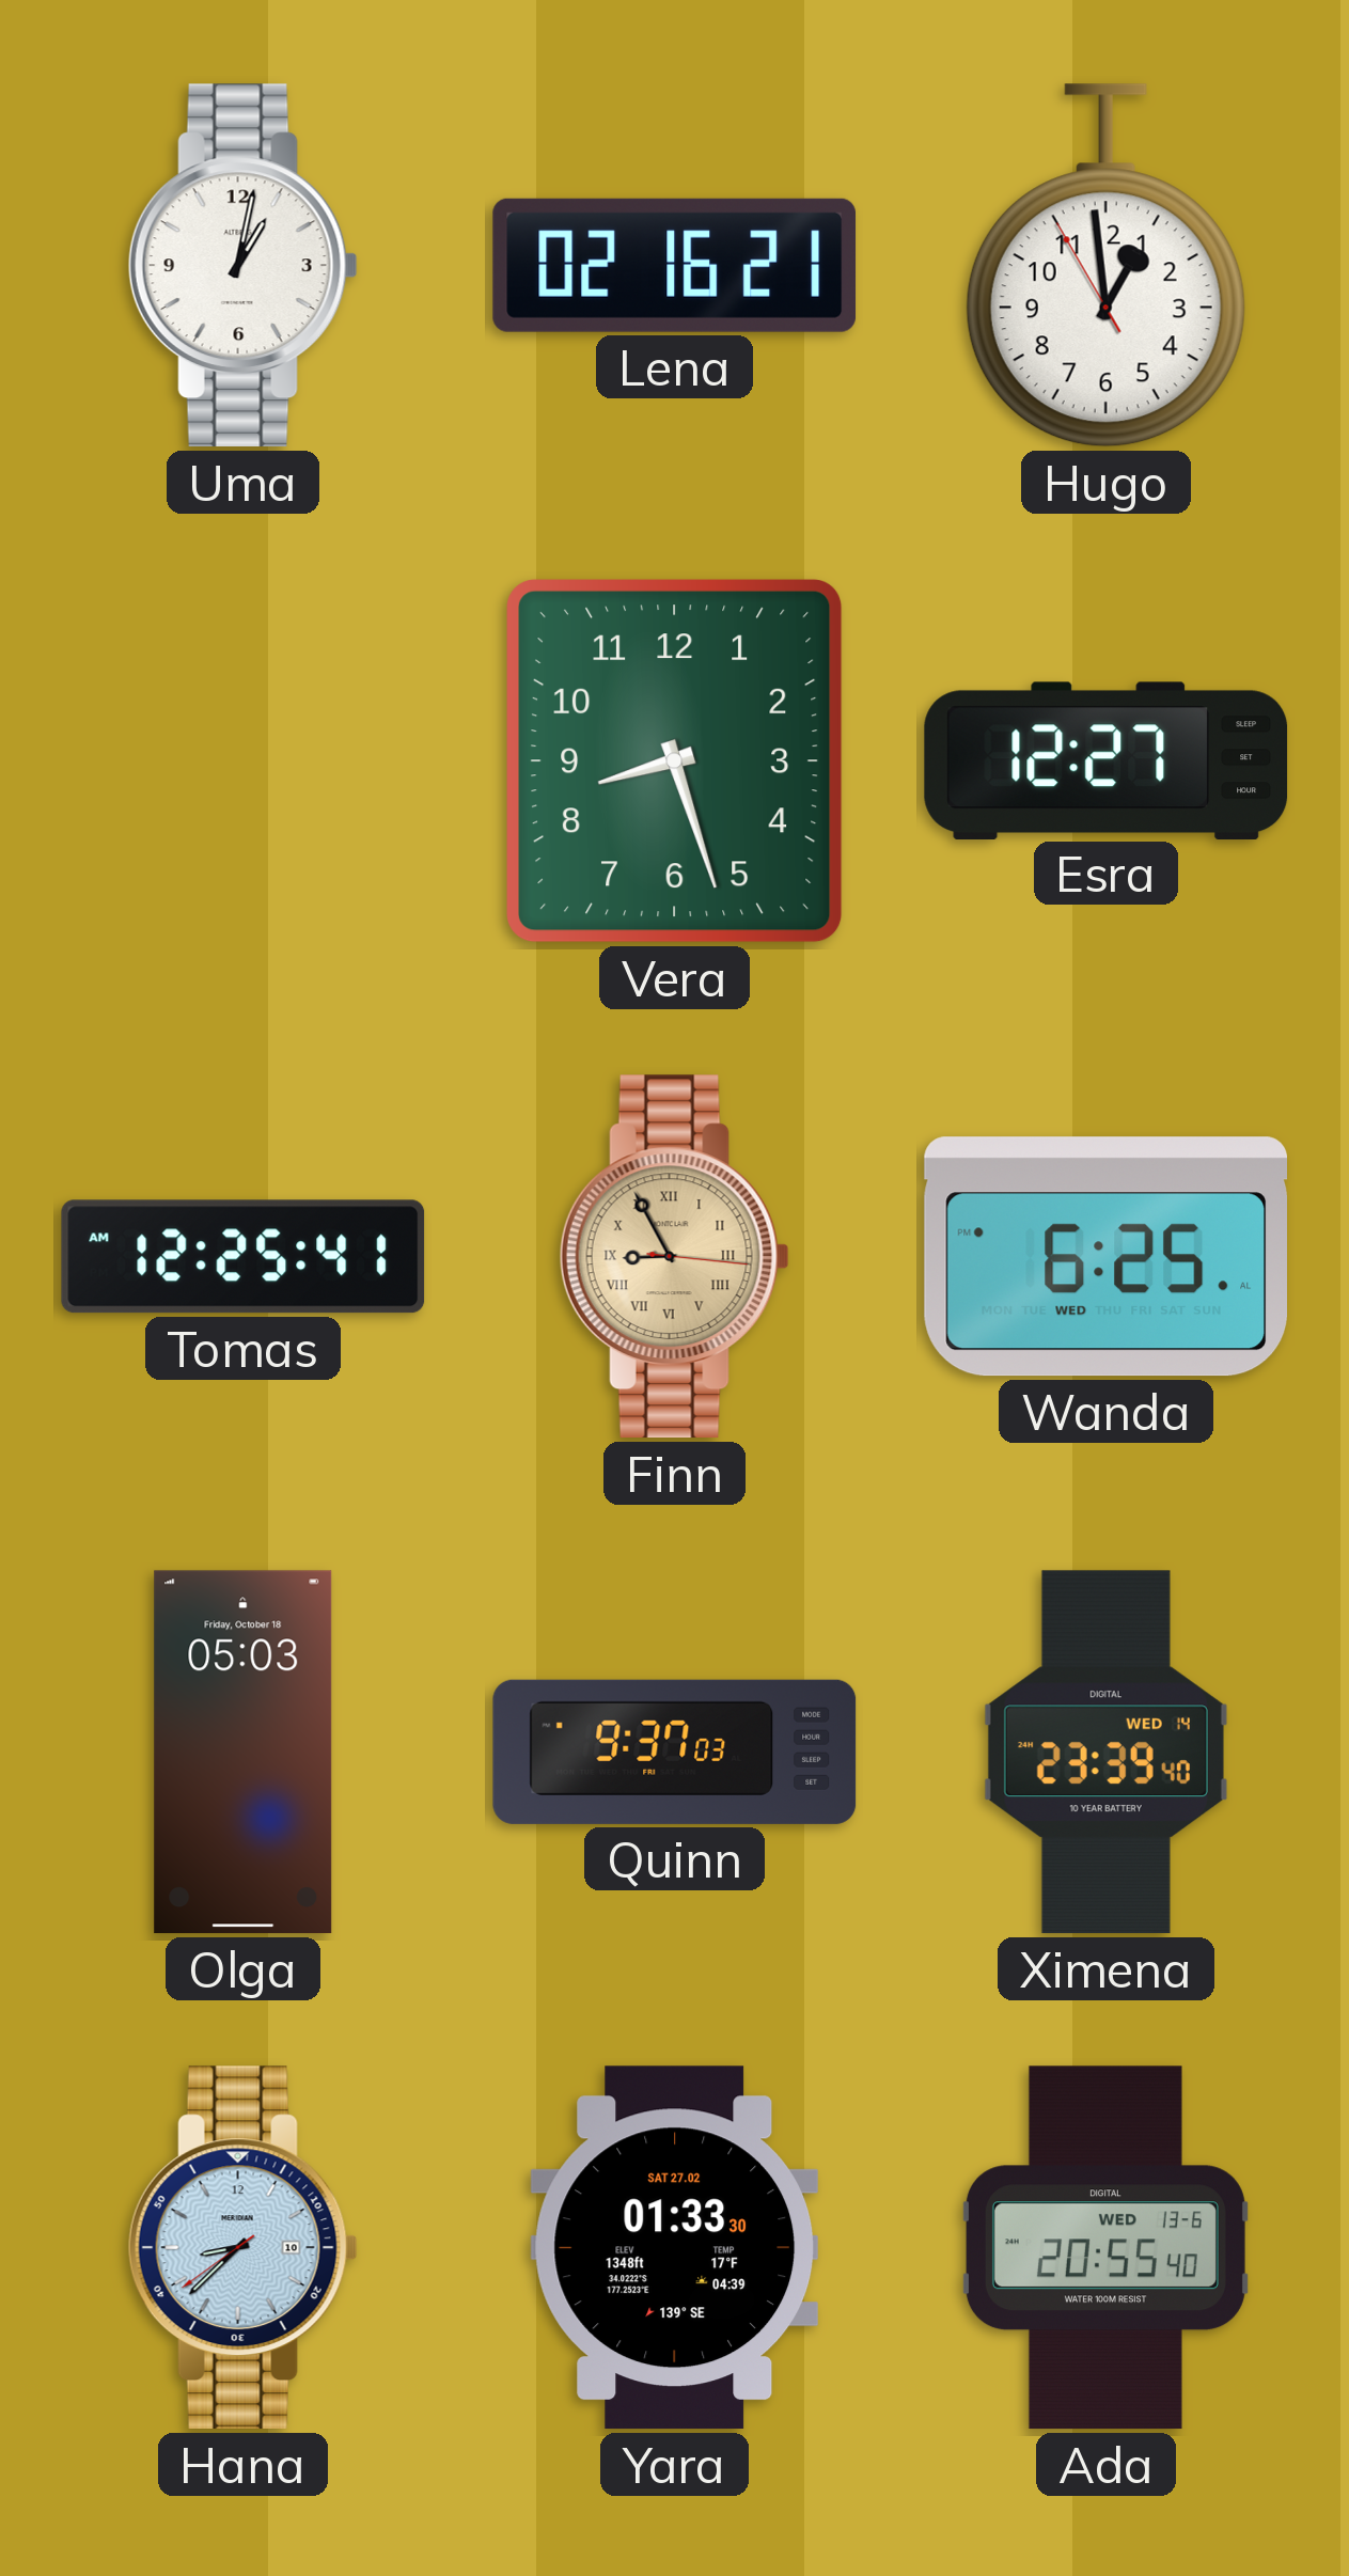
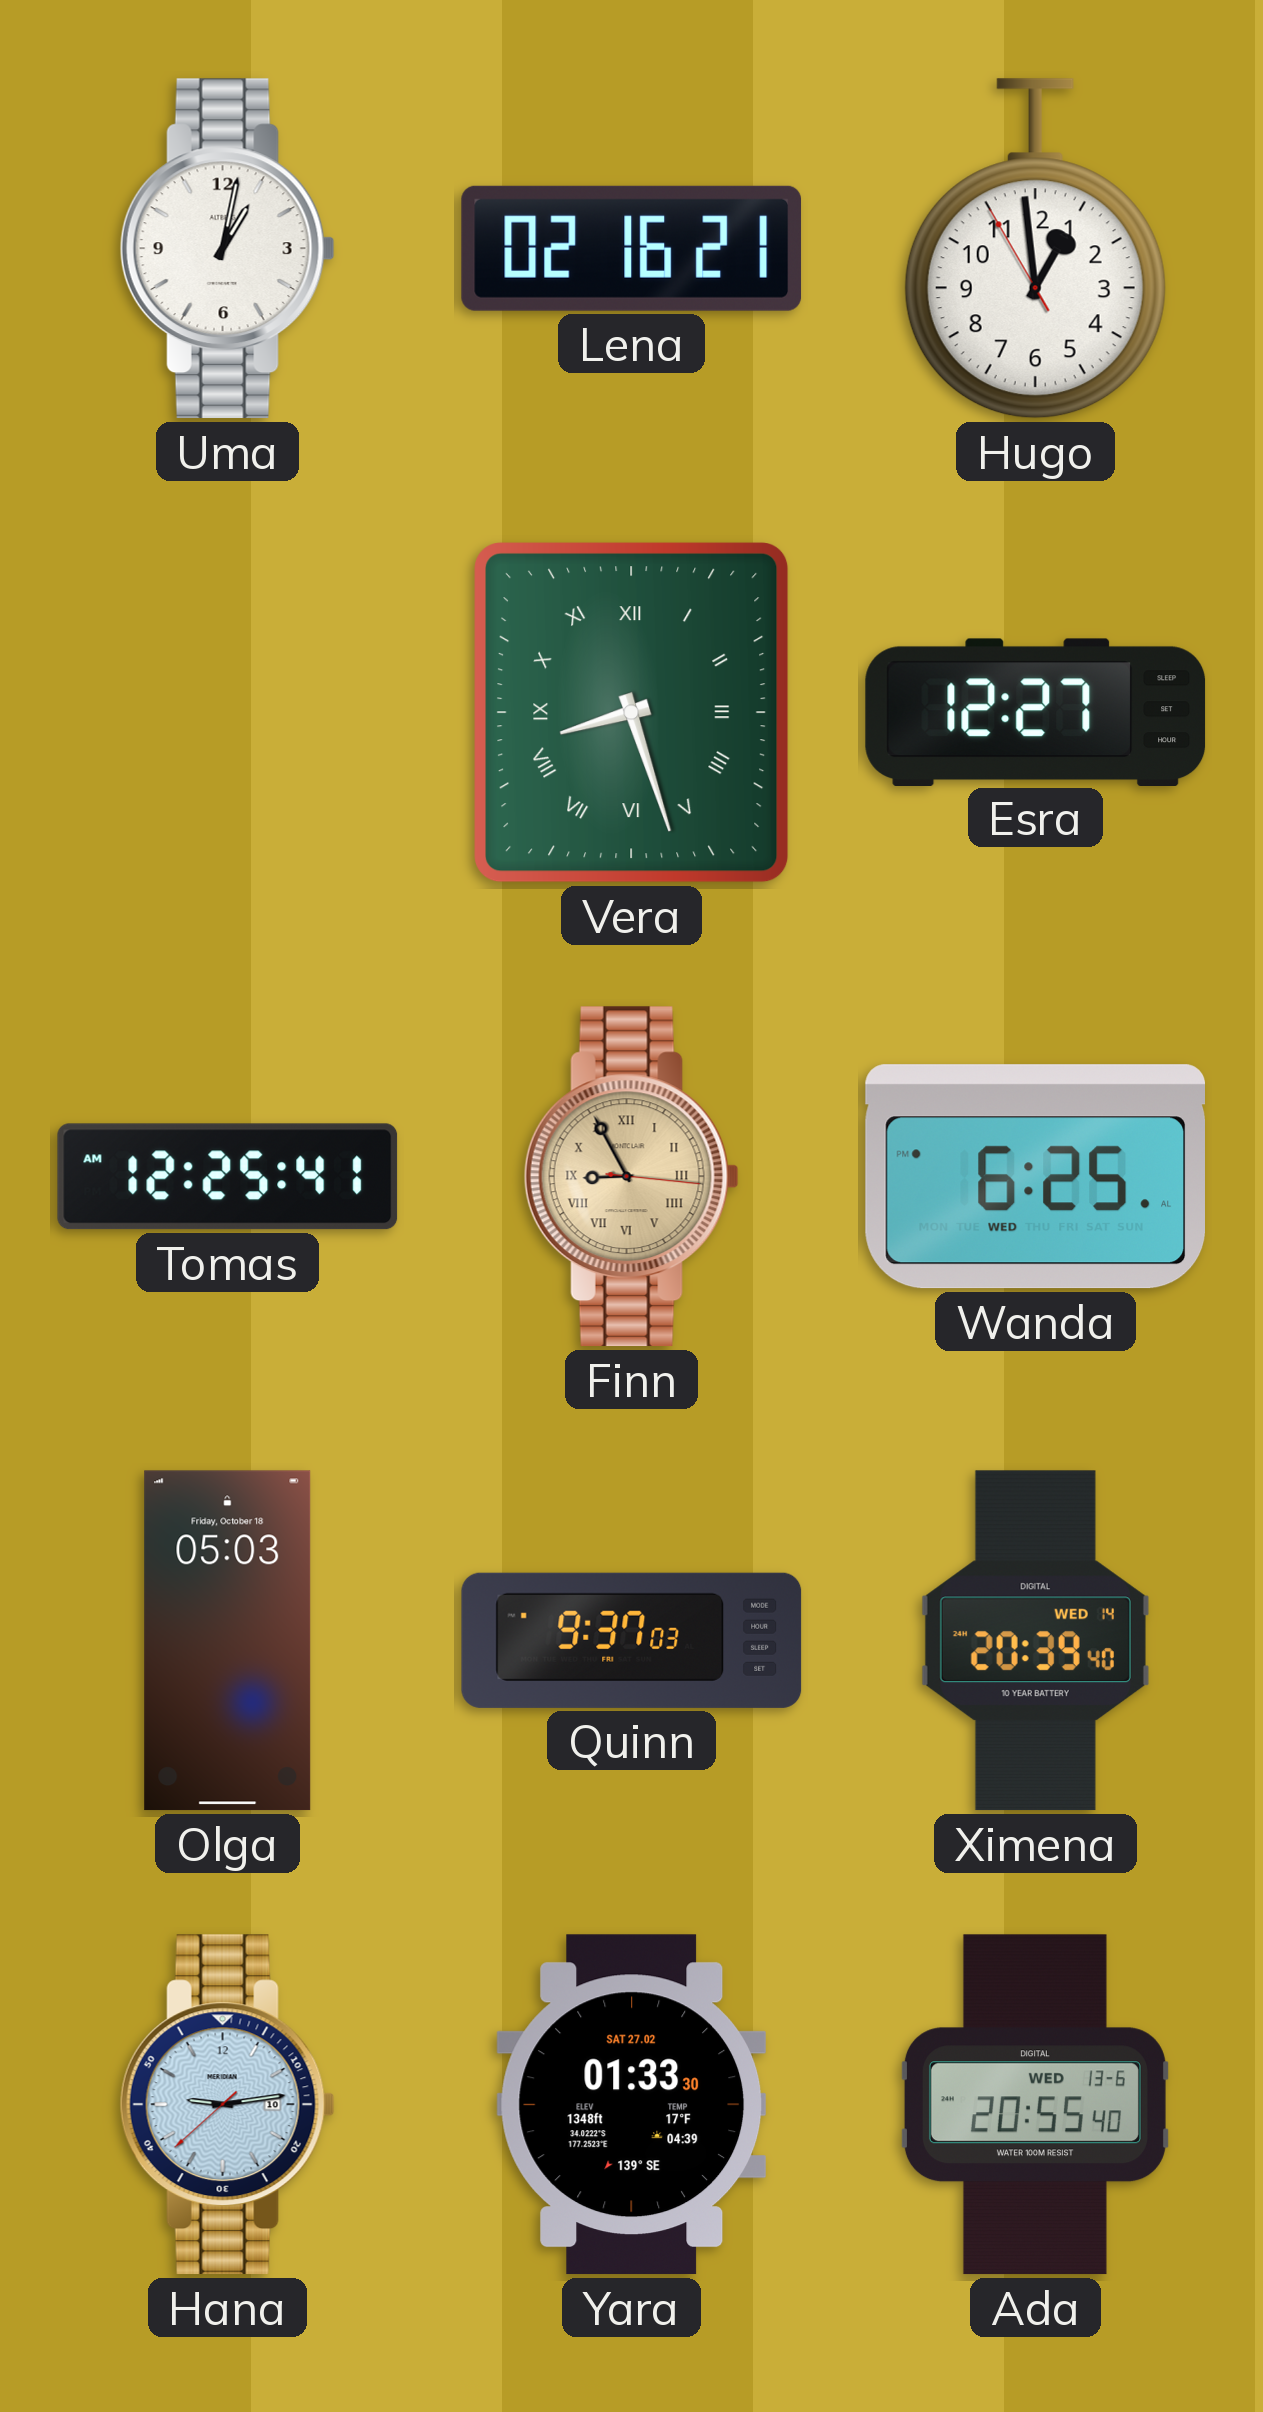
Vera numerals: Arabic -> Roman (632, 713)
Ximena: 23:39 -> 20:39 (1035, 1641)
Hana: 8:37 -> 9:13 (227, 2105)
